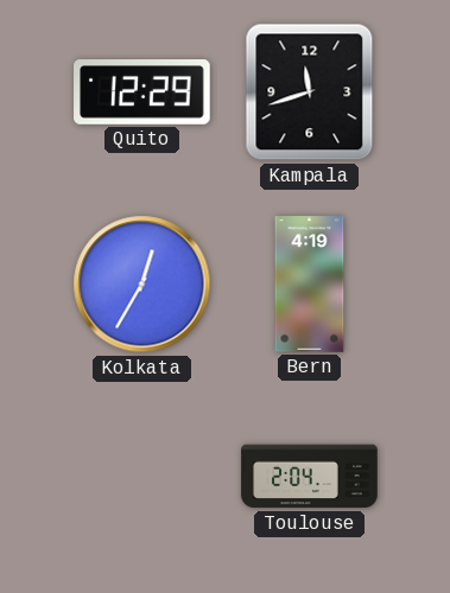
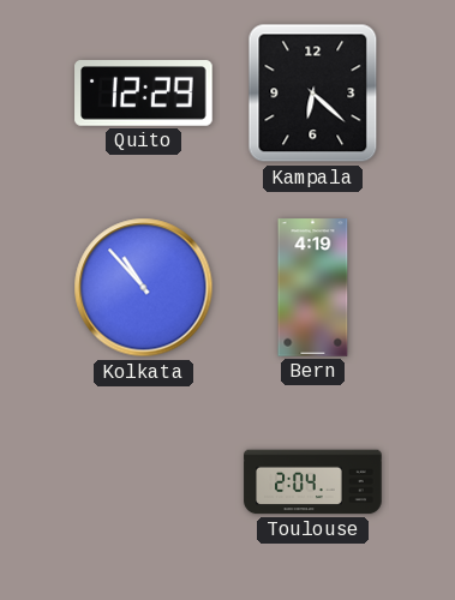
Kampala: 11:42 -> 6:22 (313, 94)
Kolkata: 12:35 -> 10:53 (144, 288)
